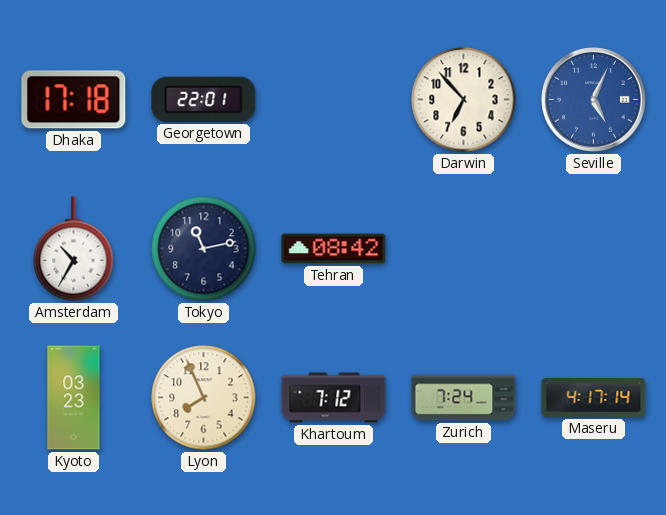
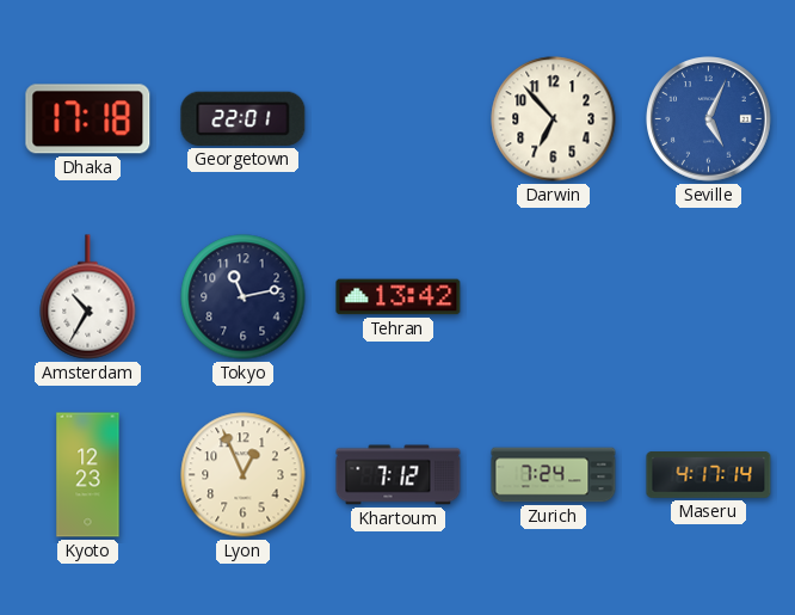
Tehran: 08:42 -> 13:42 (399, 297)
Kyoto: 03:23 -> 12:23 (88, 475)
Lyon: 7:56 -> 12:56 (244, 475)
